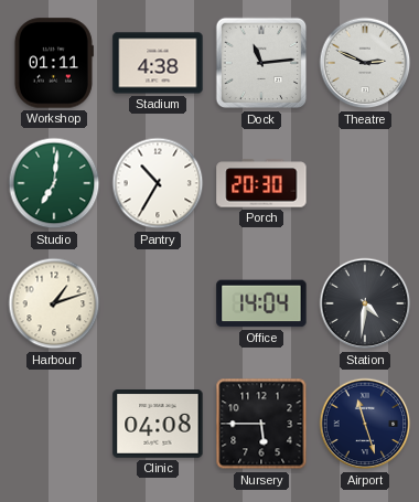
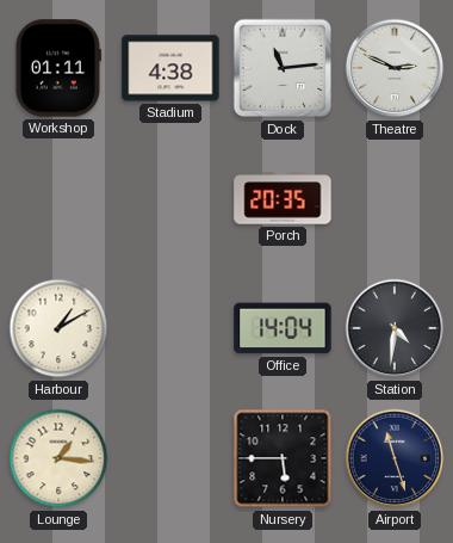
Studio: 7:01 -> none (54, 183)
Pantry: 10:35 -> none (158, 183)
Porch: 20:30 -> 20:35 (283, 198)
Harbour: 1:12 -> 1:10 (58, 328)
Lounge: none -> 1:16 (58, 458)
Clinic: 04:08 -> none (158, 425)
